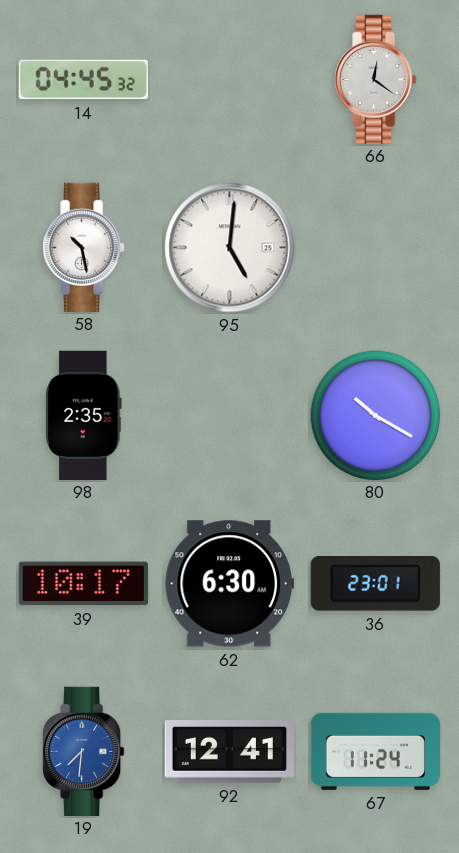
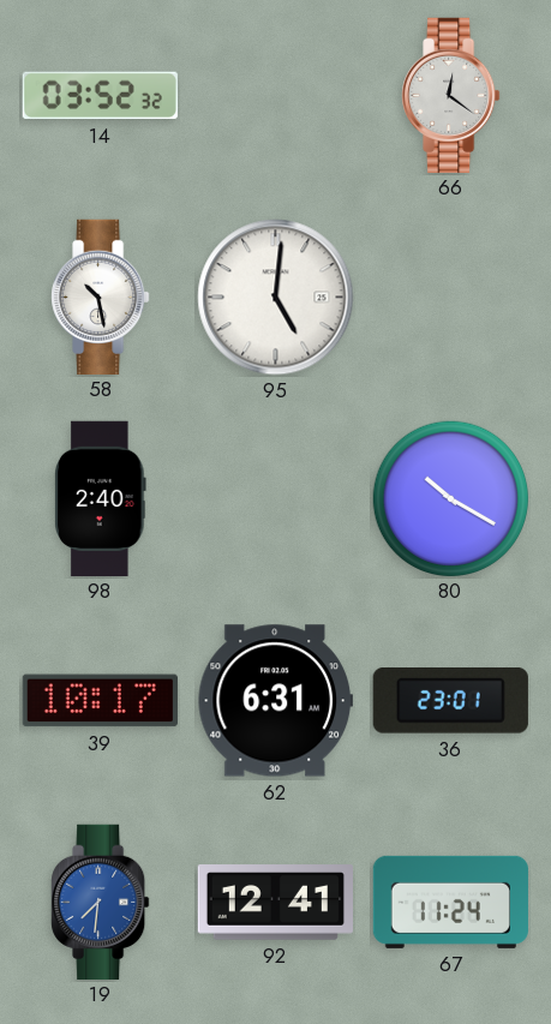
14: 04:45 -> 03:52 (100, 96)
98: 2:35 -> 2:40 (101, 498)
62: 6:30 -> 6:31 (275, 701)
